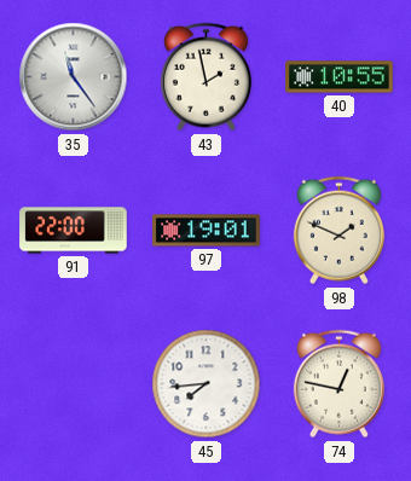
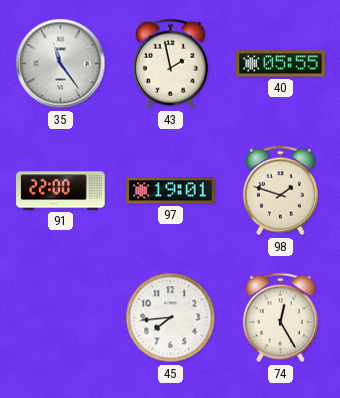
40: 10:55 -> 05:55 (281, 64)
98: 1:49 -> 1:48 (280, 191)
74: 12:47 -> 12:25 (280, 318)
